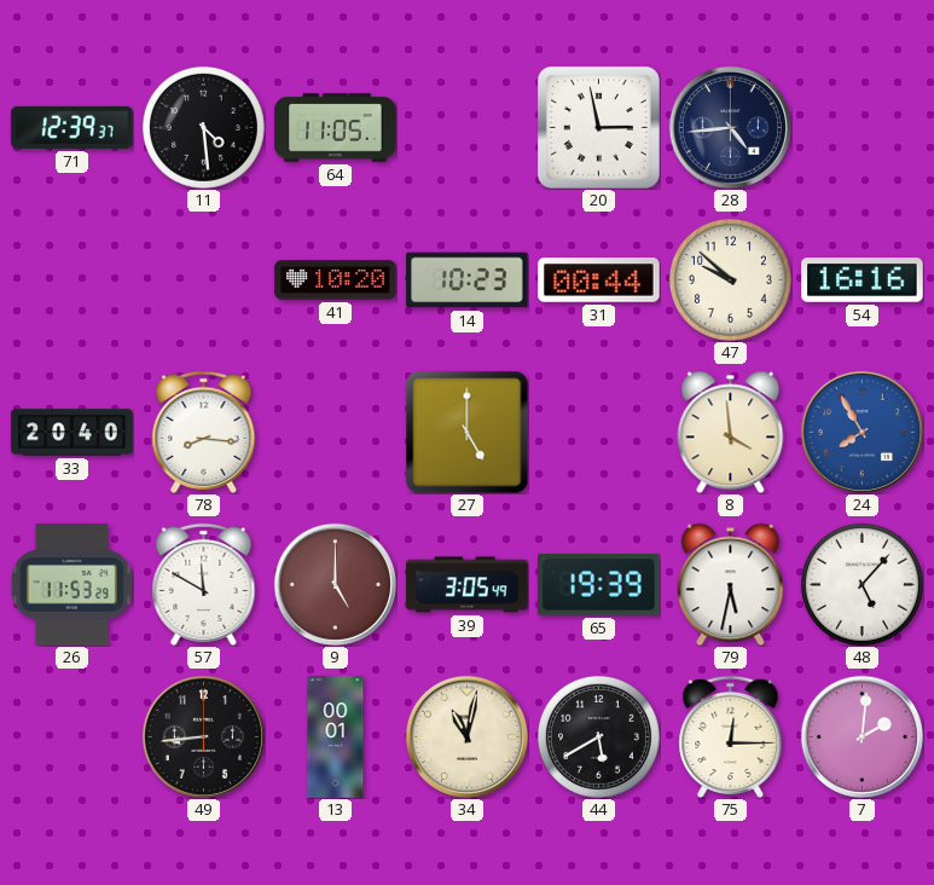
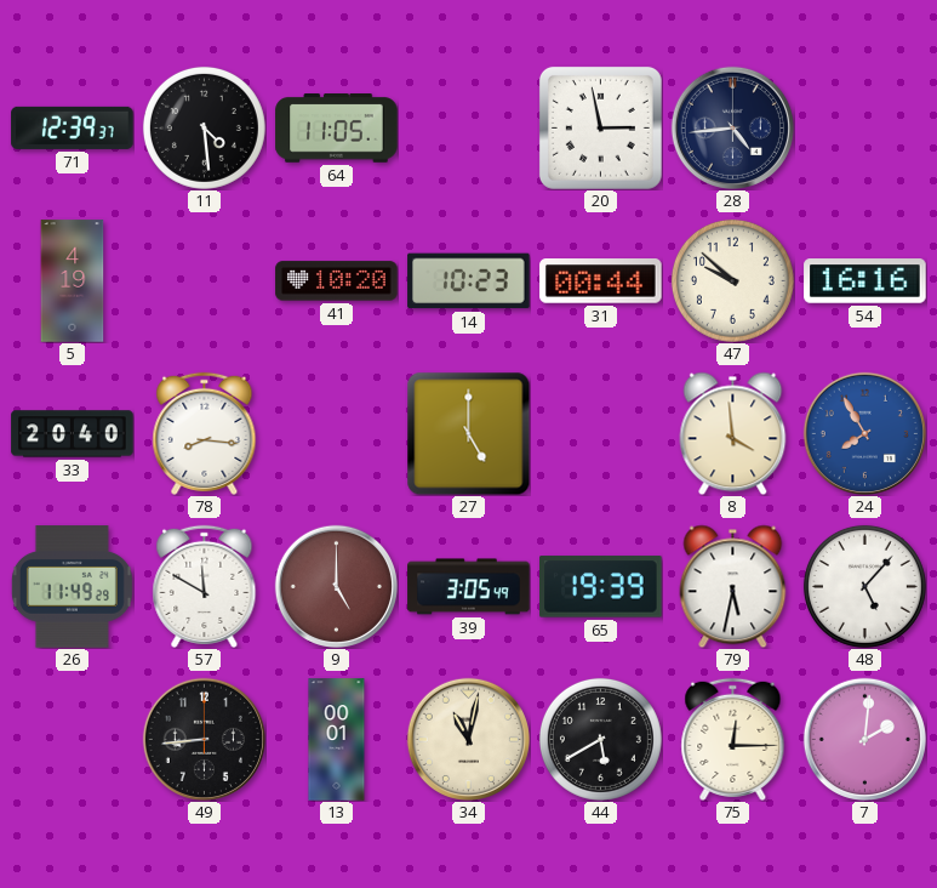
5: none -> 4:19 (73, 281)
26: 11:53 -> 11:49 (72, 587)
